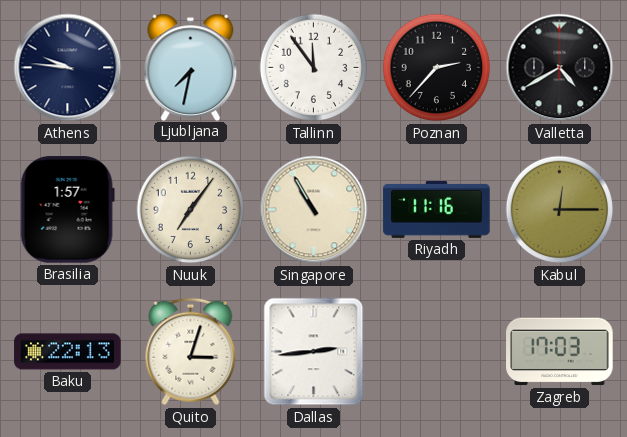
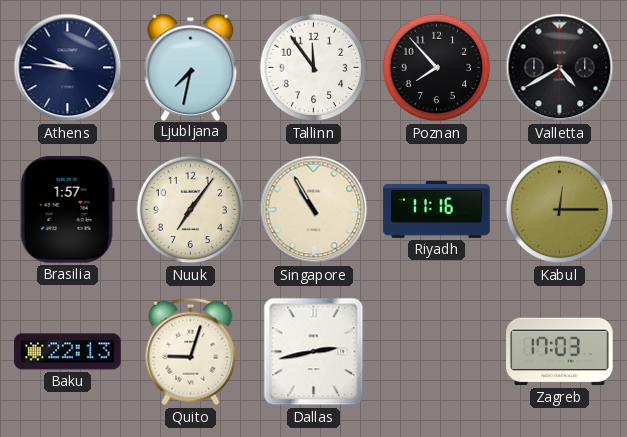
Poznan: 2:37 -> 7:53 (437, 68)
Quito: 3:03 -> 9:03 (191, 352)
Dallas: 2:44 -> 2:43 (314, 352)
